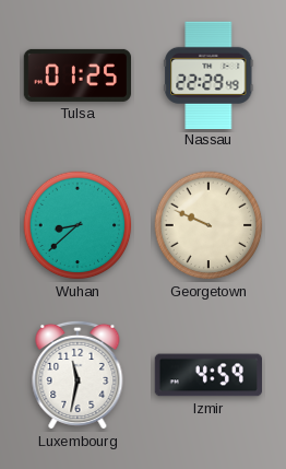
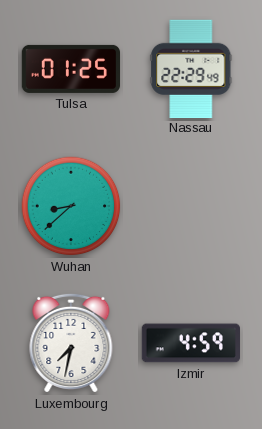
Georgetown: 9:49 -> none (208, 225)
Luxembourg: 11:32 -> 7:32 (71, 343)
